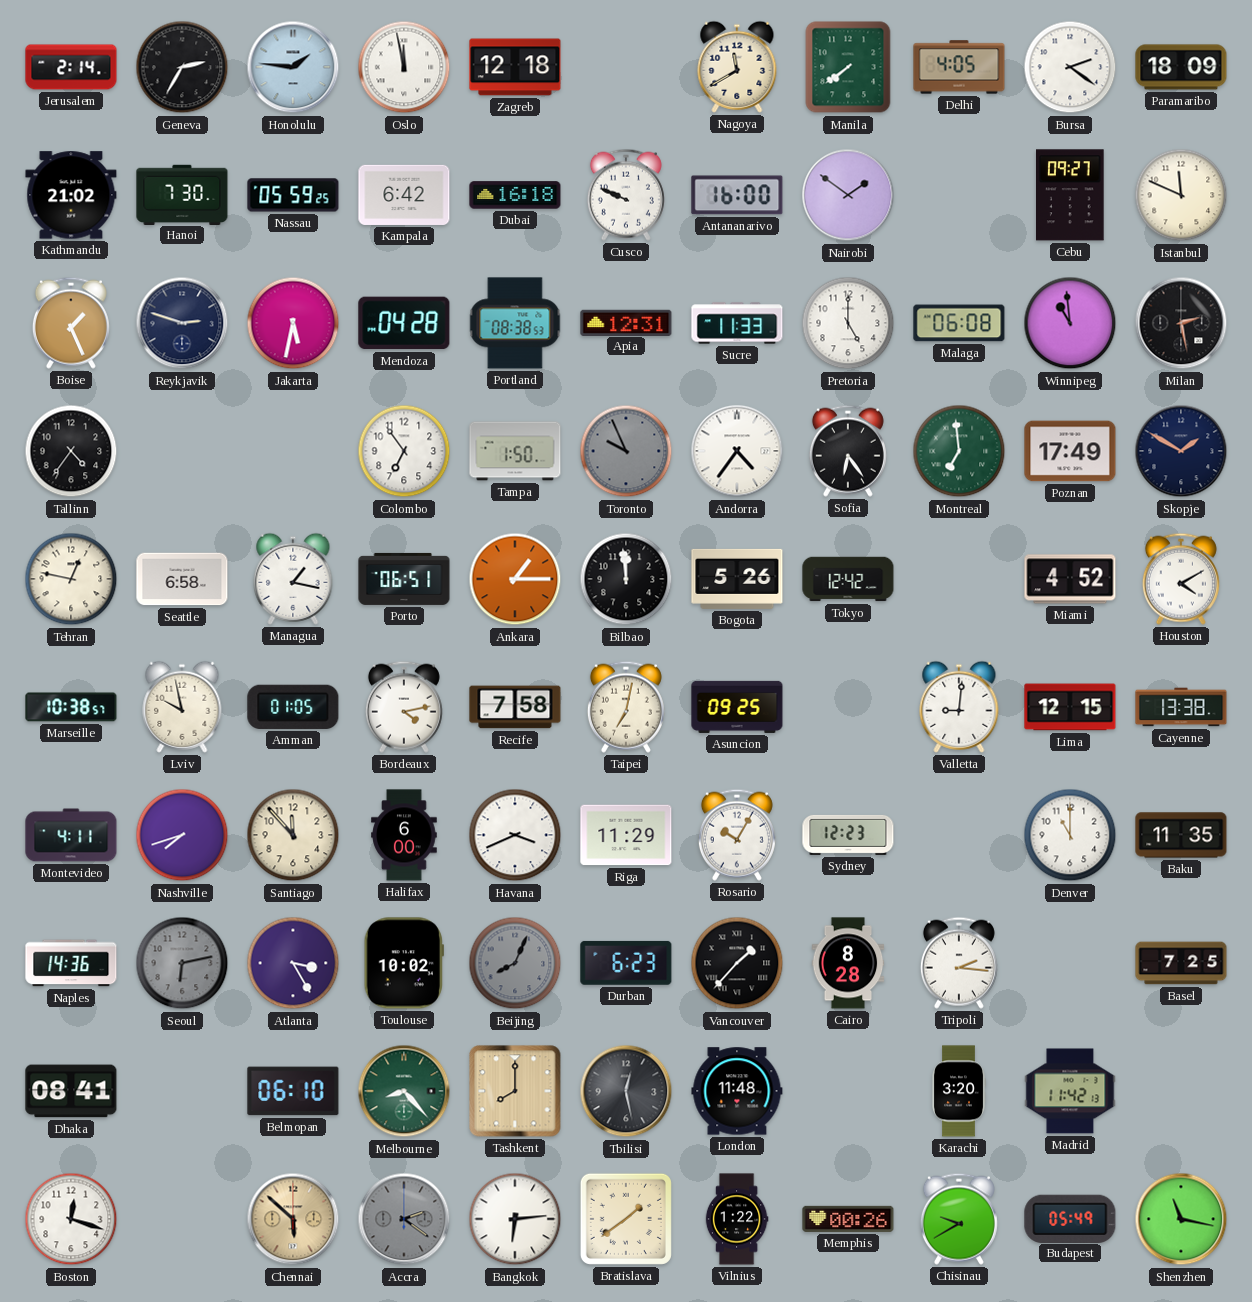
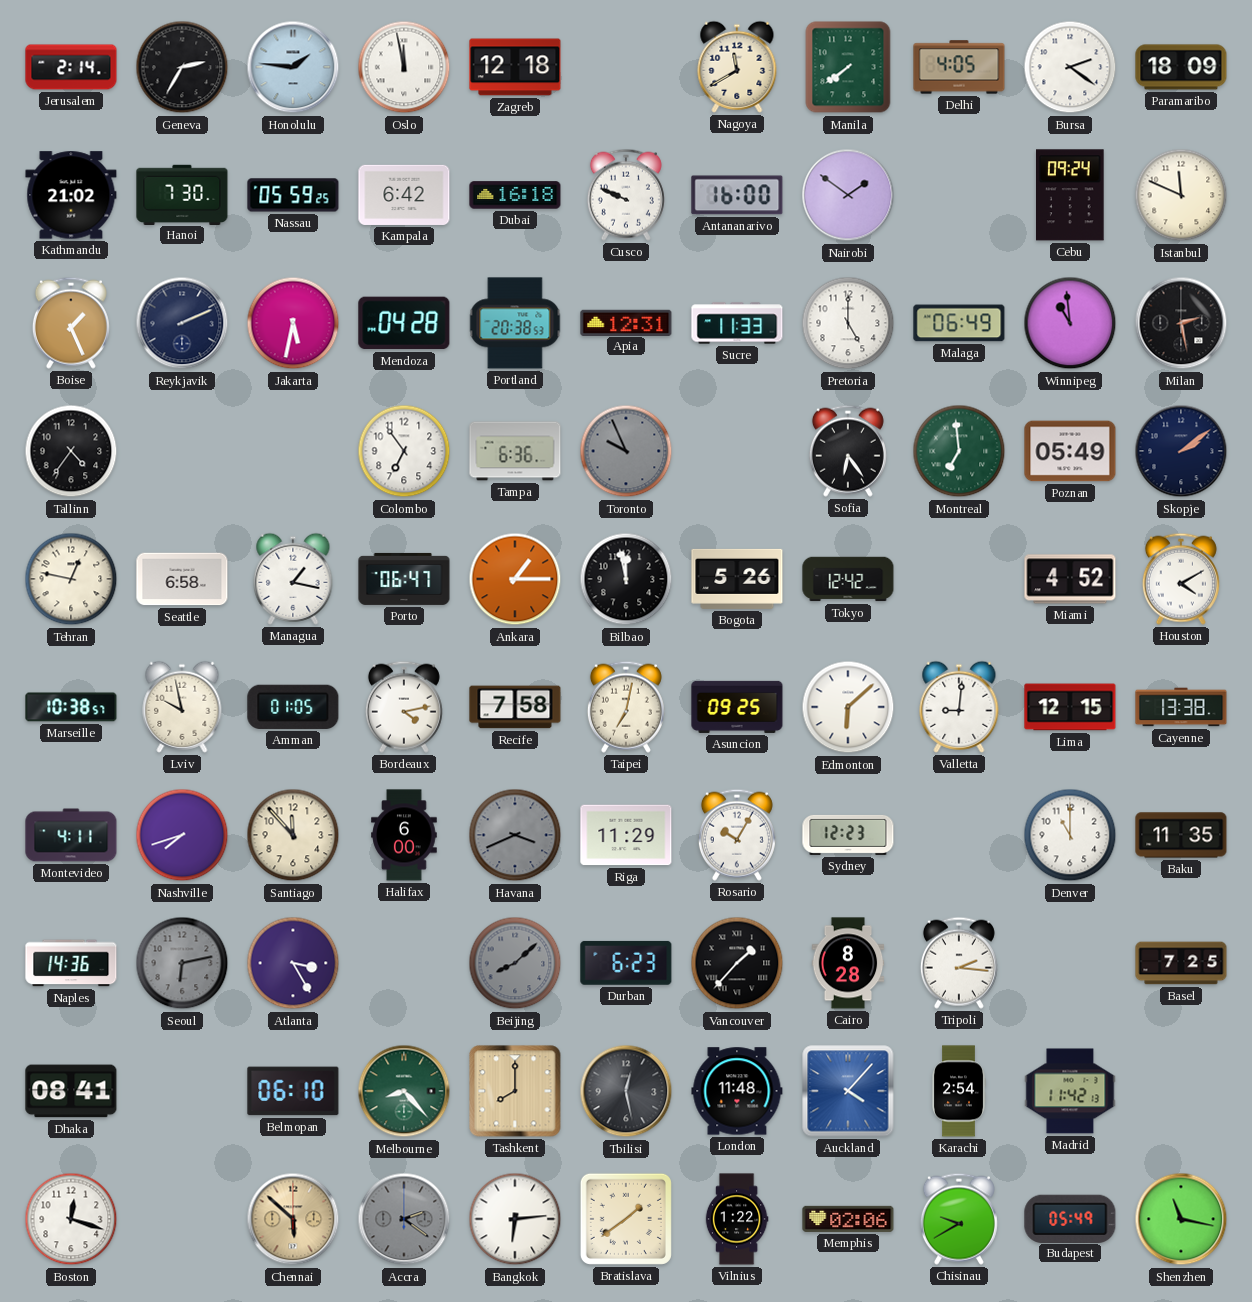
Cebu: 09:27 -> 09:24 (1070, 195)
Reykjavik: 2:48 -> 2:11 (182, 323)
Portland: 08:38 -> 20:38 (515, 323)
Malaga: 06:08 -> 06:49 (959, 323)
Tampa: 1:50 -> 6:36 (515, 451)
Andorra: 4:36 -> none (737, 451)
Poznan: 17:49 -> 05:49 (1070, 451)
Skopje: 1:50 -> 2:09 (1181, 451)
Porto: 06:51 -> 06:47 (404, 579)
Bilbao: 11:59 -> 11:58 (626, 579)
Edmonton: none -> 6:08 (848, 707)
Havana dial: white -> grey (515, 835)
Toulouse: 10:02 -> none (404, 963)
Beijing: 8:04 -> 8:08 (515, 963)
Auckland: none -> 4:07 (848, 1091)
Karachi: 3:20 -> 2:54 (959, 1091)
Memphis: 00:26 -> 02:06 (848, 1219)
